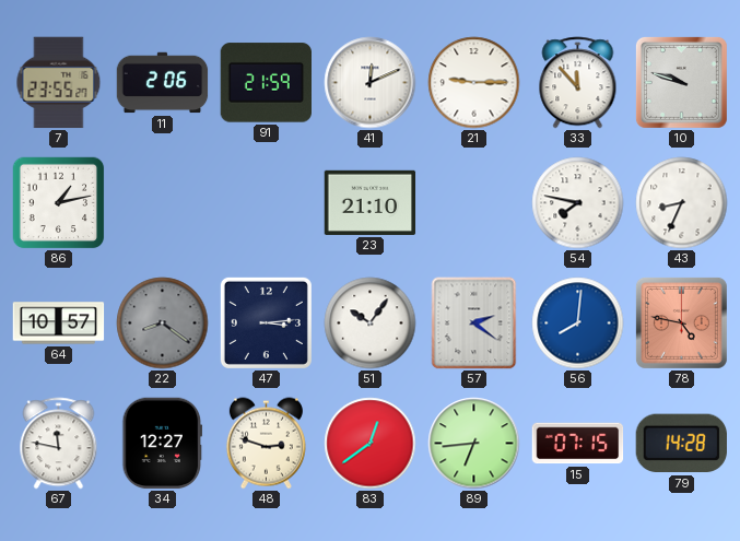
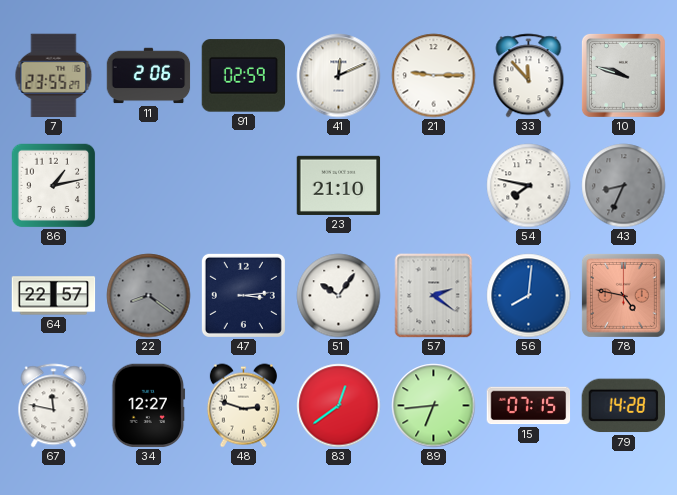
91: 21:59 -> 02:59 (244, 76)
43 dial: white -> grey (624, 186)
64: 10:57 -> 22:57 (54, 296)
